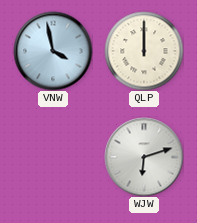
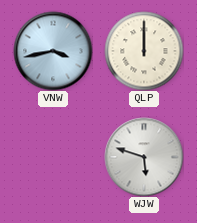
VNW: 3:58 -> 3:43 (53, 51)
WJW: 6:12 -> 5:48 (144, 157)
